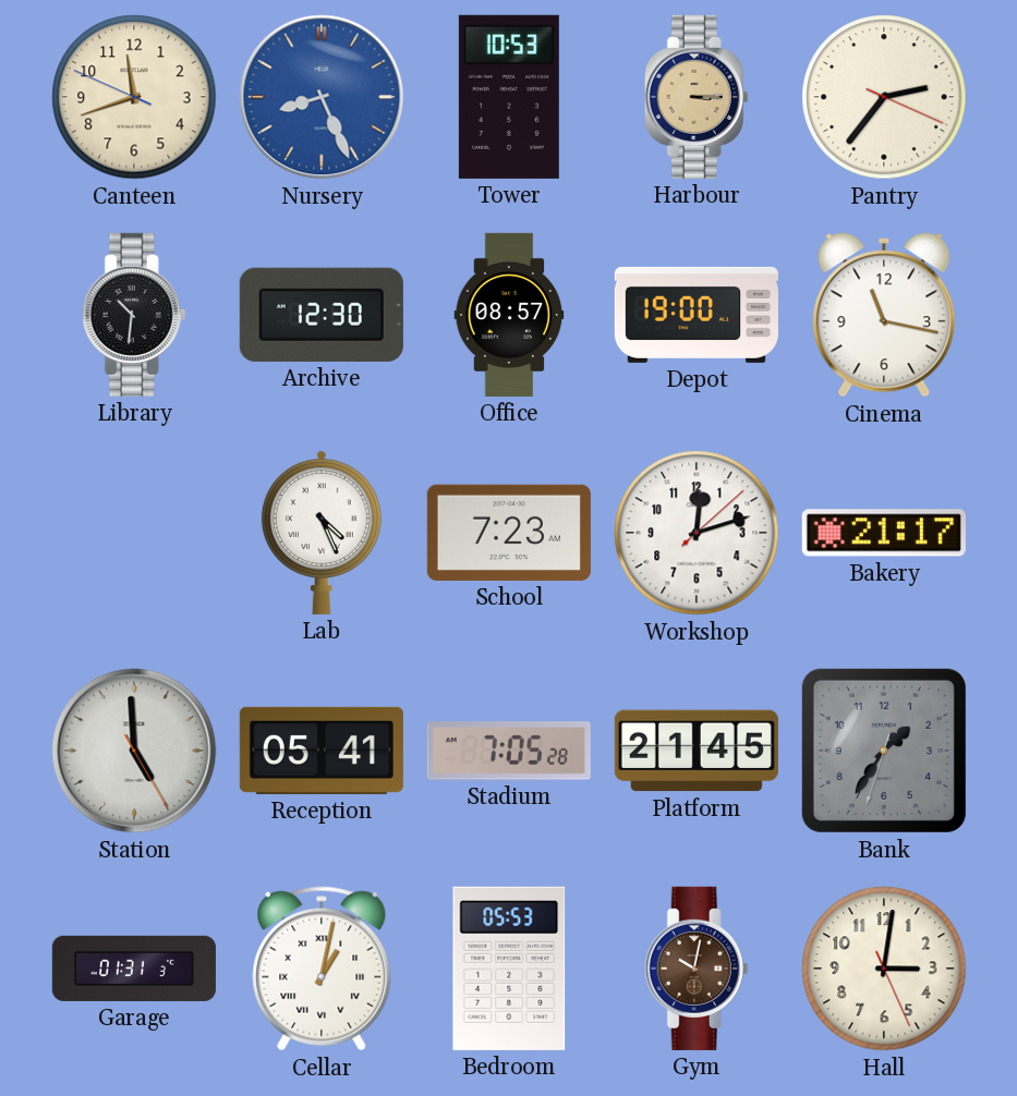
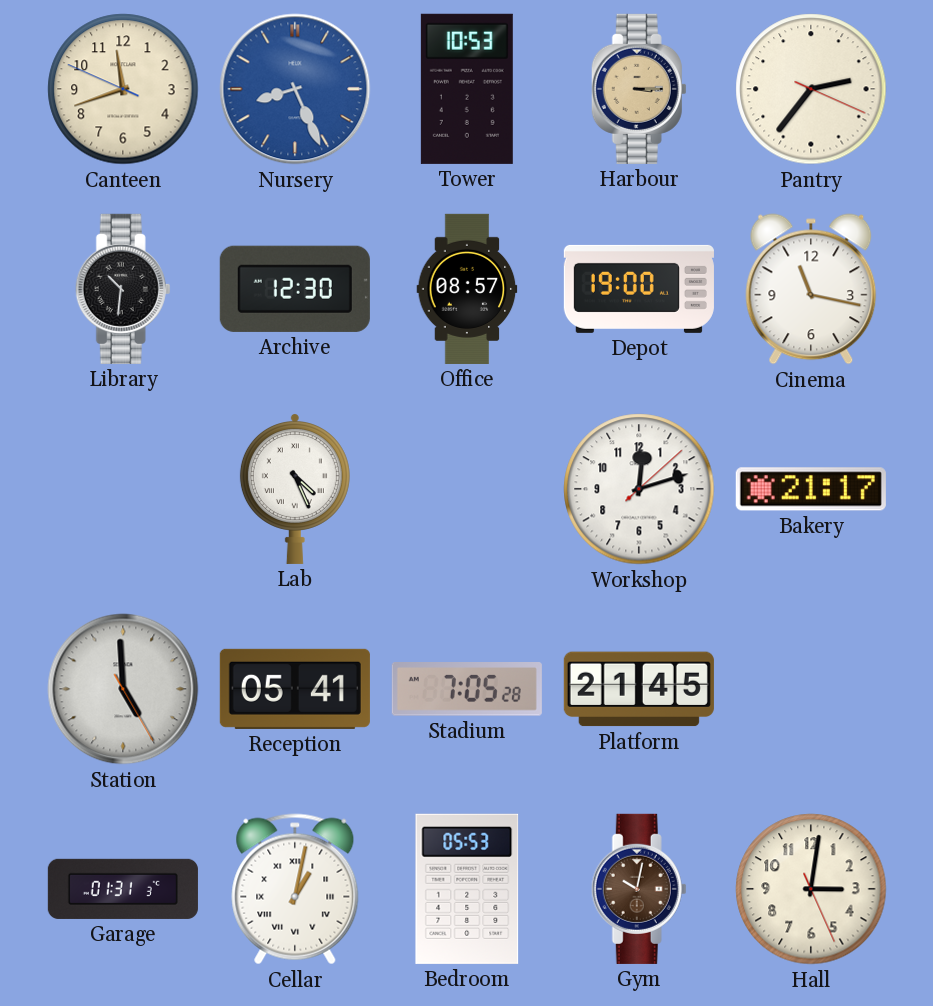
School: 7:23 -> none (509, 533)
Bank: 1:35 -> none (884, 751)
